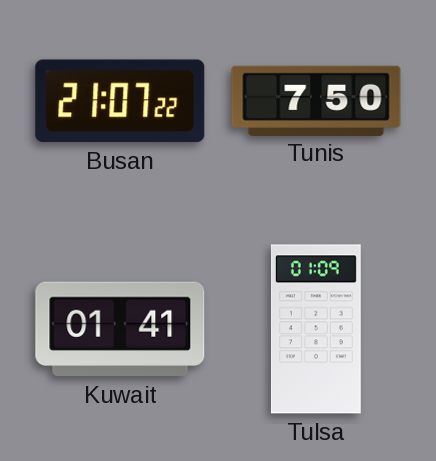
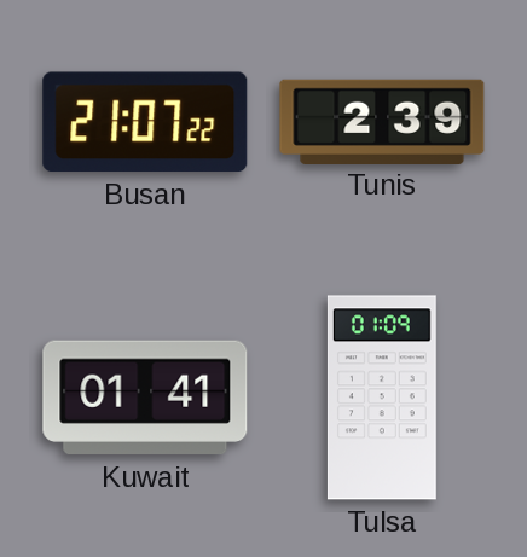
Tunis: 7:50 -> 2:39 (382, 121)
